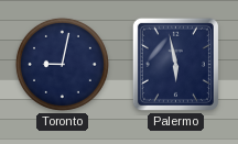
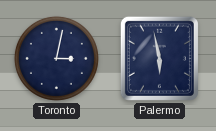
Toronto: 9:02 -> 3:02 (56, 58)
